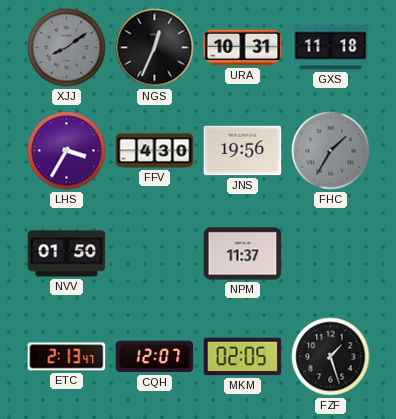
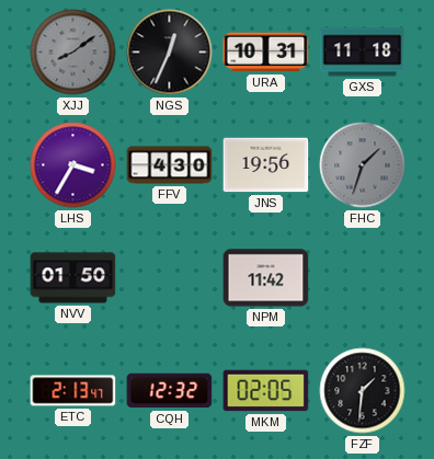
FHC: 1:35 -> 1:33 (363, 165)
NPM: 11:37 -> 11:42 (266, 278)
CQH: 12:07 -> 12:32 (170, 391)
FZF: 1:27 -> 1:31 (363, 391)
